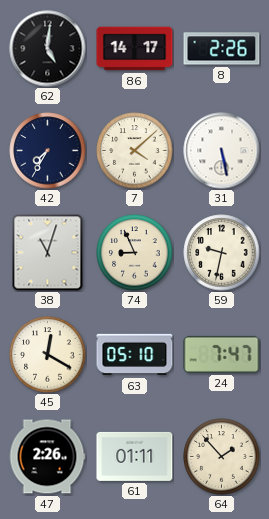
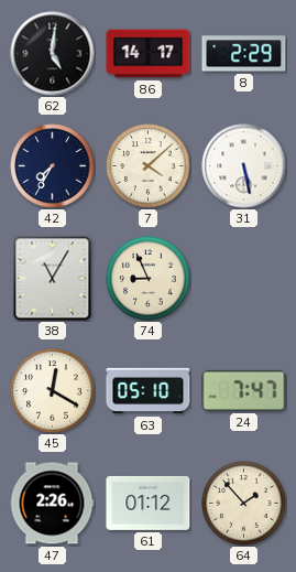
8: 2:26 -> 2:29 (244, 54)
38: 11:03 -> 11:05 (53, 279)
59: 9:32 -> none (222, 253)
61: 01:11 -> 01:12 (149, 503)
